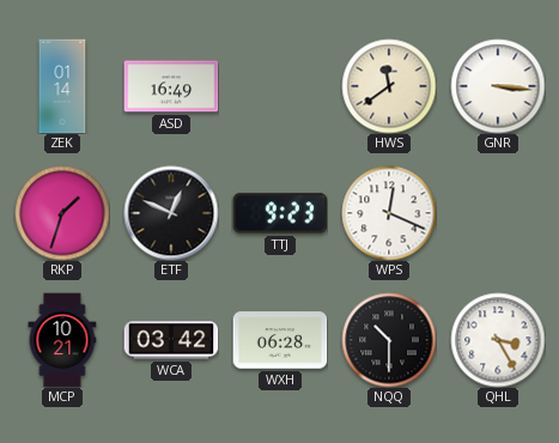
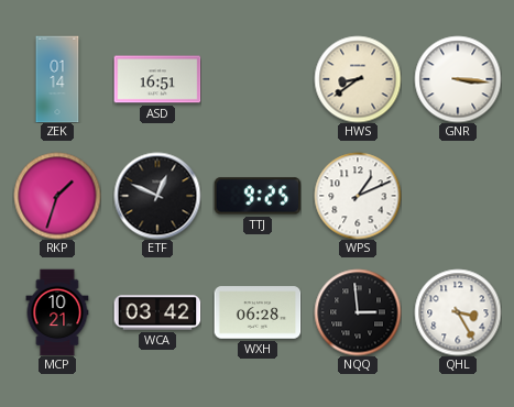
ASD: 16:49 -> 16:51 (157, 79)
HWS: 11:39 -> 8:39 (358, 79)
TTJ: 9:23 -> 9:25 (258, 196)
WPS: 12:19 -> 1:11 (358, 196)
NQQ: 10:30 -> 2:59 (358, 312)
